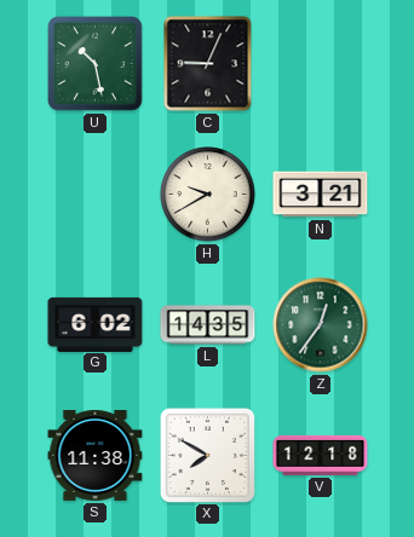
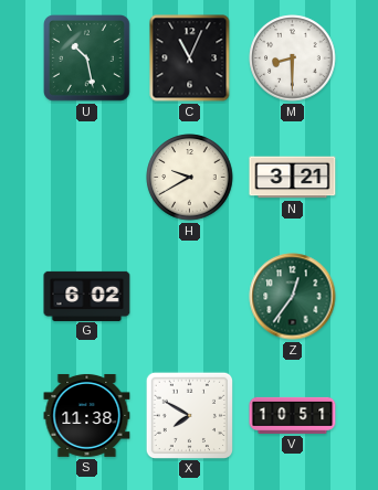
C: 9:04 -> 11:04 (190, 58)
M: none -> 8:30 (293, 58)
L: 14:35 -> none (208, 325)
V: 12:18 -> 10:51 (293, 415)
